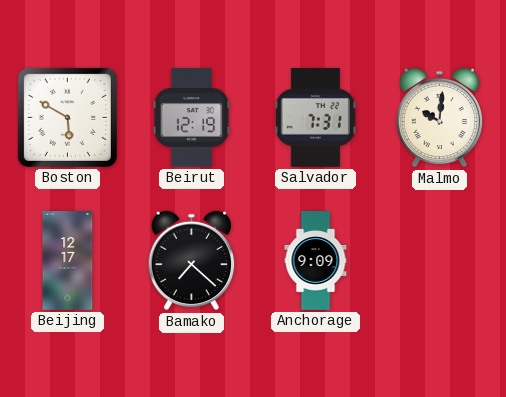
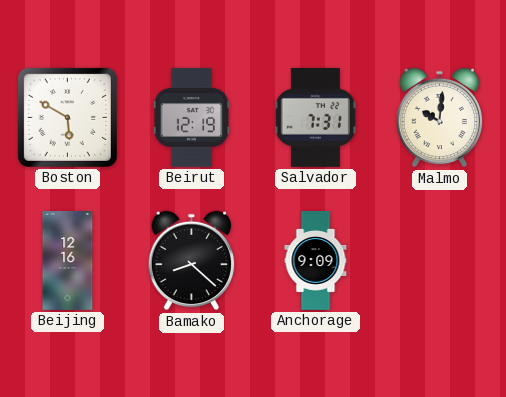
Beijing: 12:17 -> 12:16 (68, 261)
Bamako: 7:22 -> 8:22 (192, 261)
